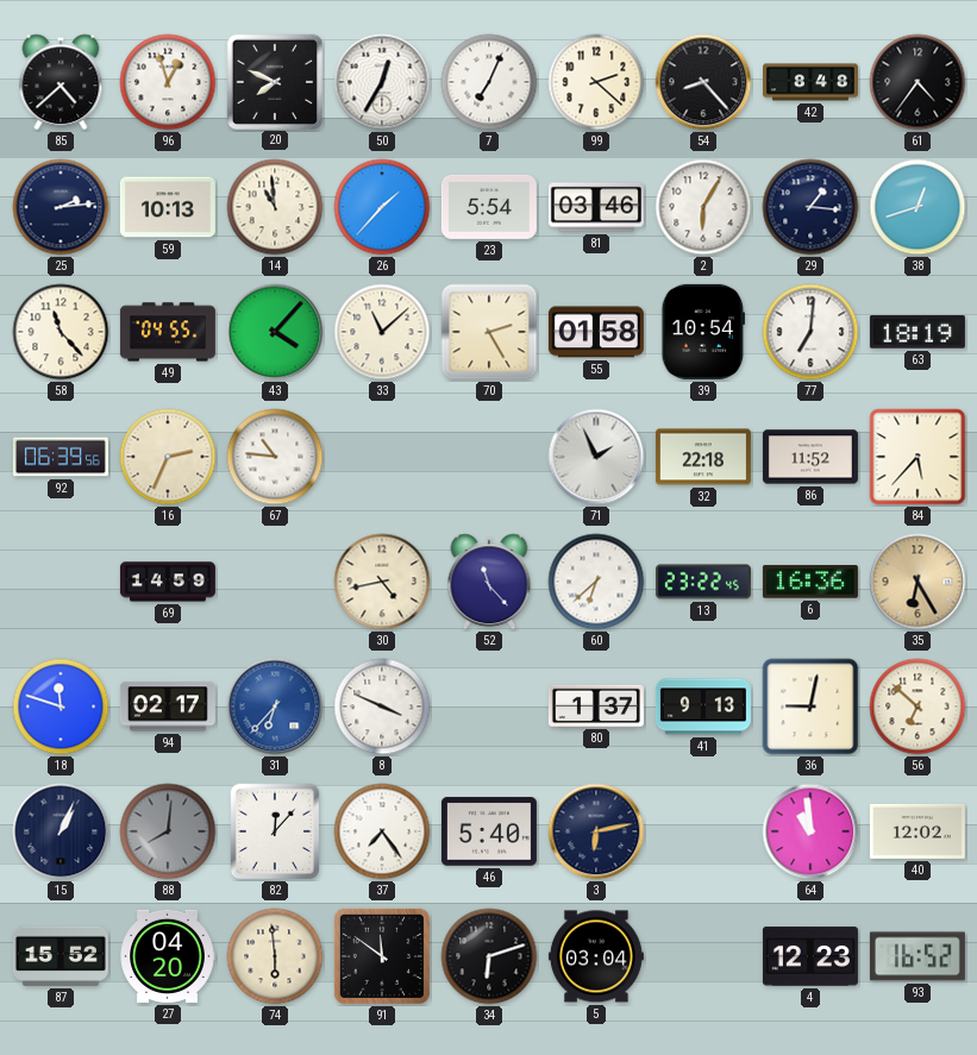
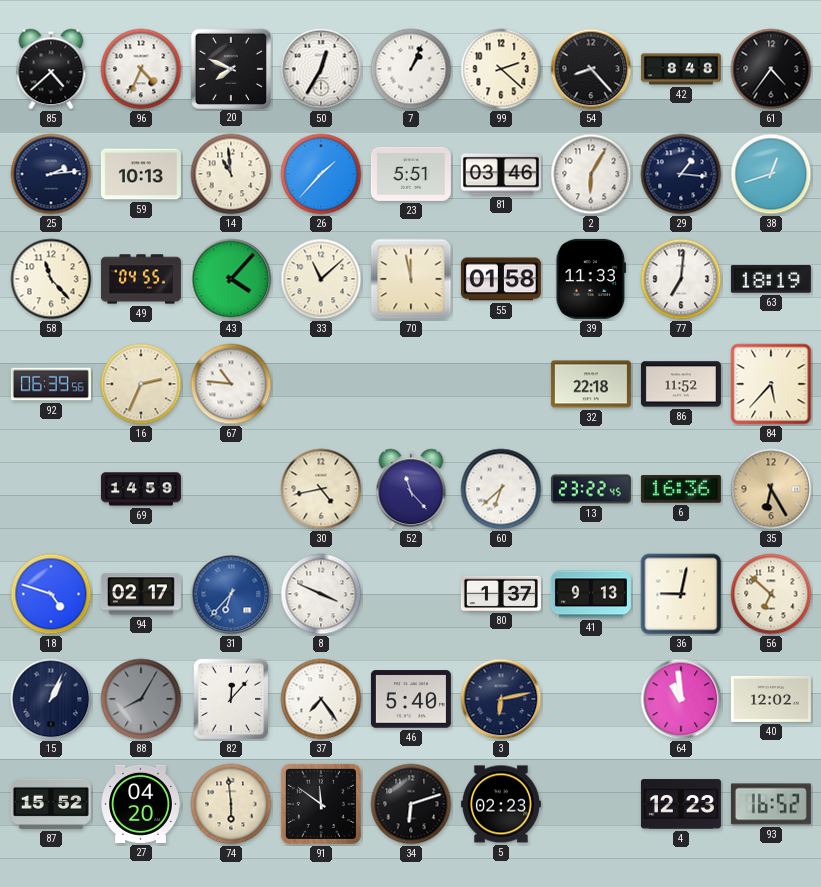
96: 12:57 -> 4:34 (141, 69)
7: 7:04 -> 1:04 (411, 69)
23: 5:54 -> 5:51 (411, 174)
70: 2:25 -> 11:58 (411, 279)
39: 10:54 -> 11:33 (590, 279)
71: 1:56 -> none (596, 457)
18: 11:48 -> 4:48 (51, 594)
88: 8:01 -> 8:05 (141, 699)
5: 03:04 -> 02:23 (501, 804)
